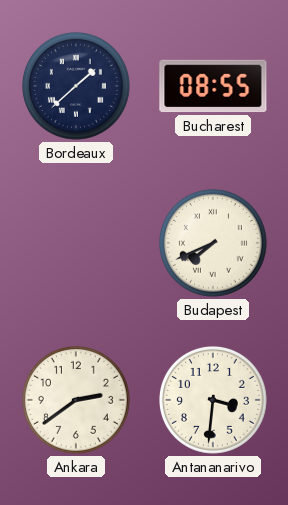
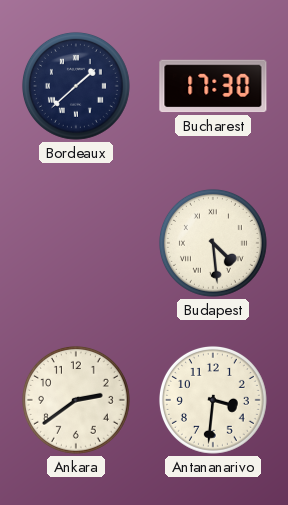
Bucharest: 08:55 -> 17:30 (213, 86)
Budapest: 7:41 -> 4:29 (213, 243)
